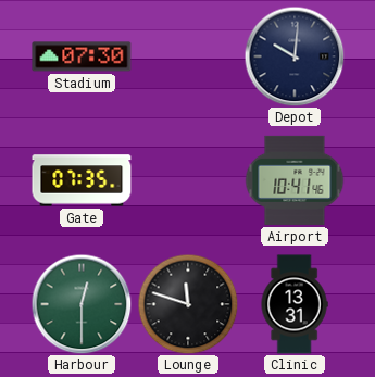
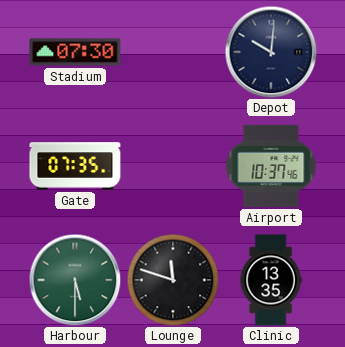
Airport: 10:41 -> 10:37 (271, 166)
Harbour: 12:30 -> 5:30 (75, 280)
Clinic: 13:31 -> 13:35 (271, 280)
